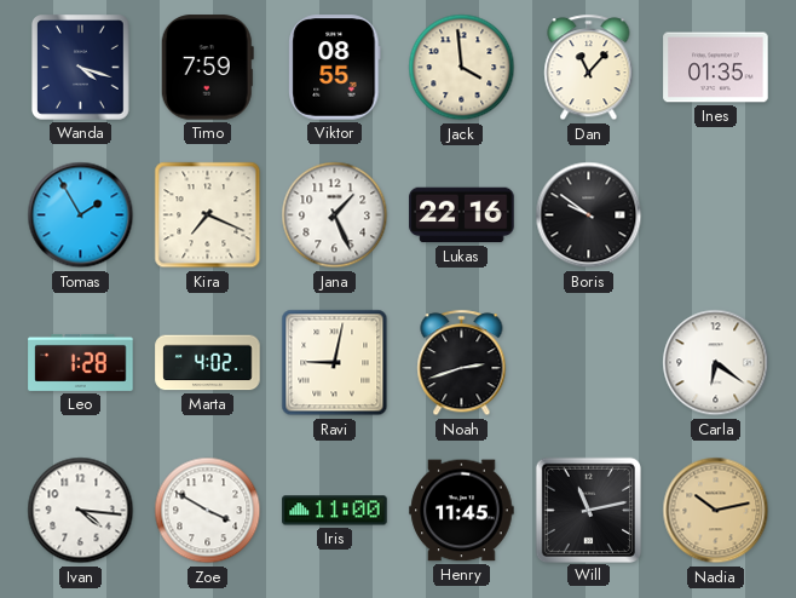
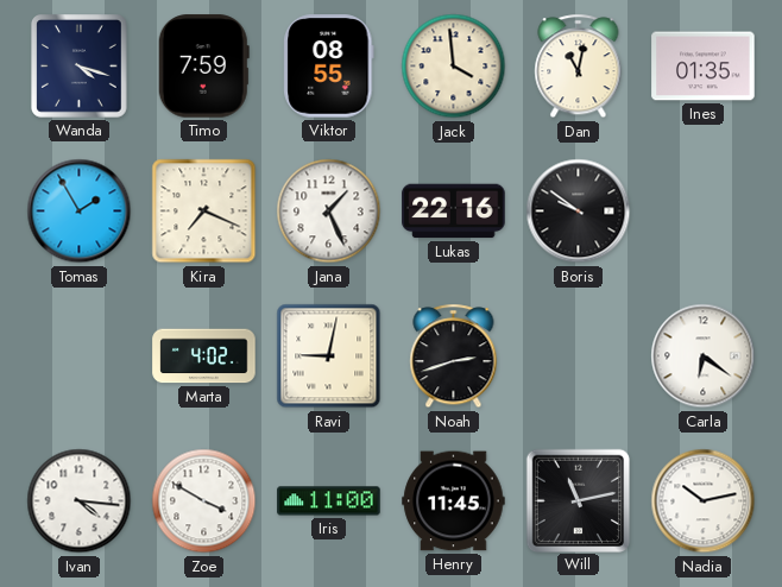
Dan: 11:07 -> 11:02 (579, 67)
Leo: 1:28 -> none (81, 362)
Nadia dial: champagne -> white (704, 501)
